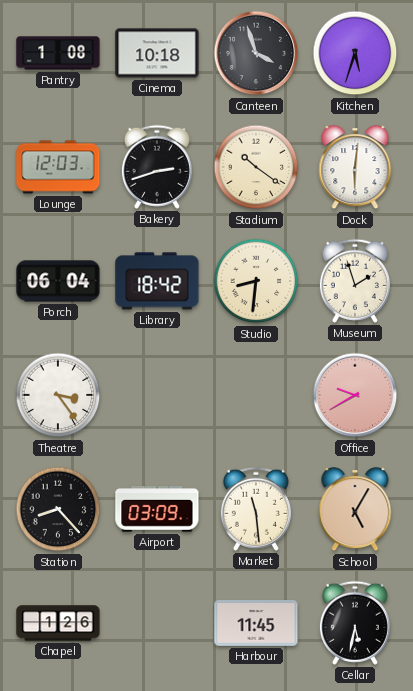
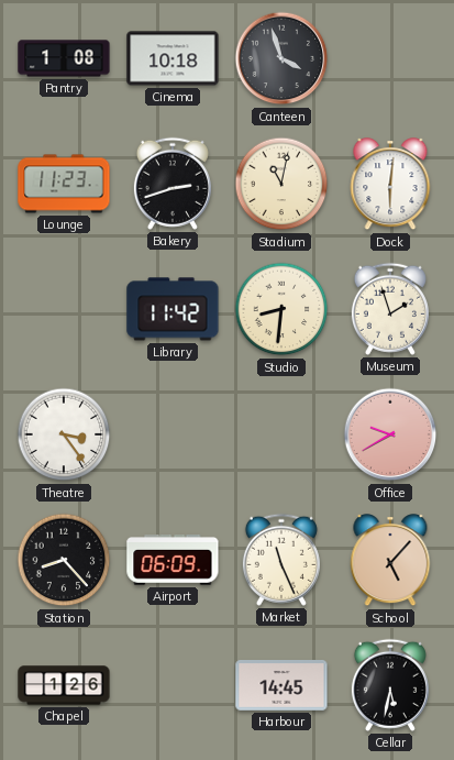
Kitchen: 5:33 -> none (355, 53)
Lounge: 12:03 -> 11:23 (64, 184)
Stadium: 10:21 -> 11:02 (281, 184)
Porch: 06:04 -> none (58, 281)
Library: 18:42 -> 11:42 (173, 309)
Airport: 03:09 -> 06:09 (173, 561)
Market: 11:29 -> 11:26 (281, 560)
School: 5:05 -> 5:07 (390, 561)
Harbour: 11:45 -> 14:45 (281, 686)
